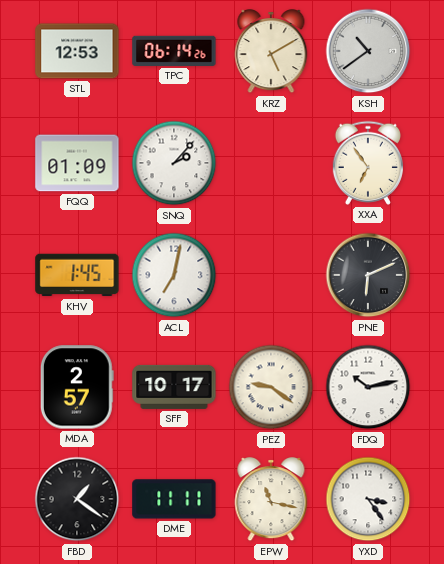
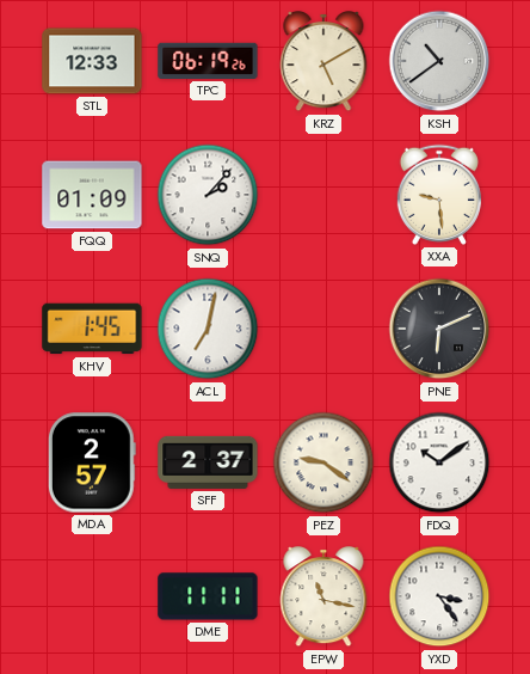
STL: 12:53 -> 12:33 (92, 61)
TPC: 06:14 -> 06:19 (208, 61)
XXA: 6:54 -> 9:29 (439, 195)
SFF: 10:17 -> 2:37 (208, 462)
FDQ: 10:13 -> 10:09 (439, 462)
FBD: 1:21 -> none (77, 499)
